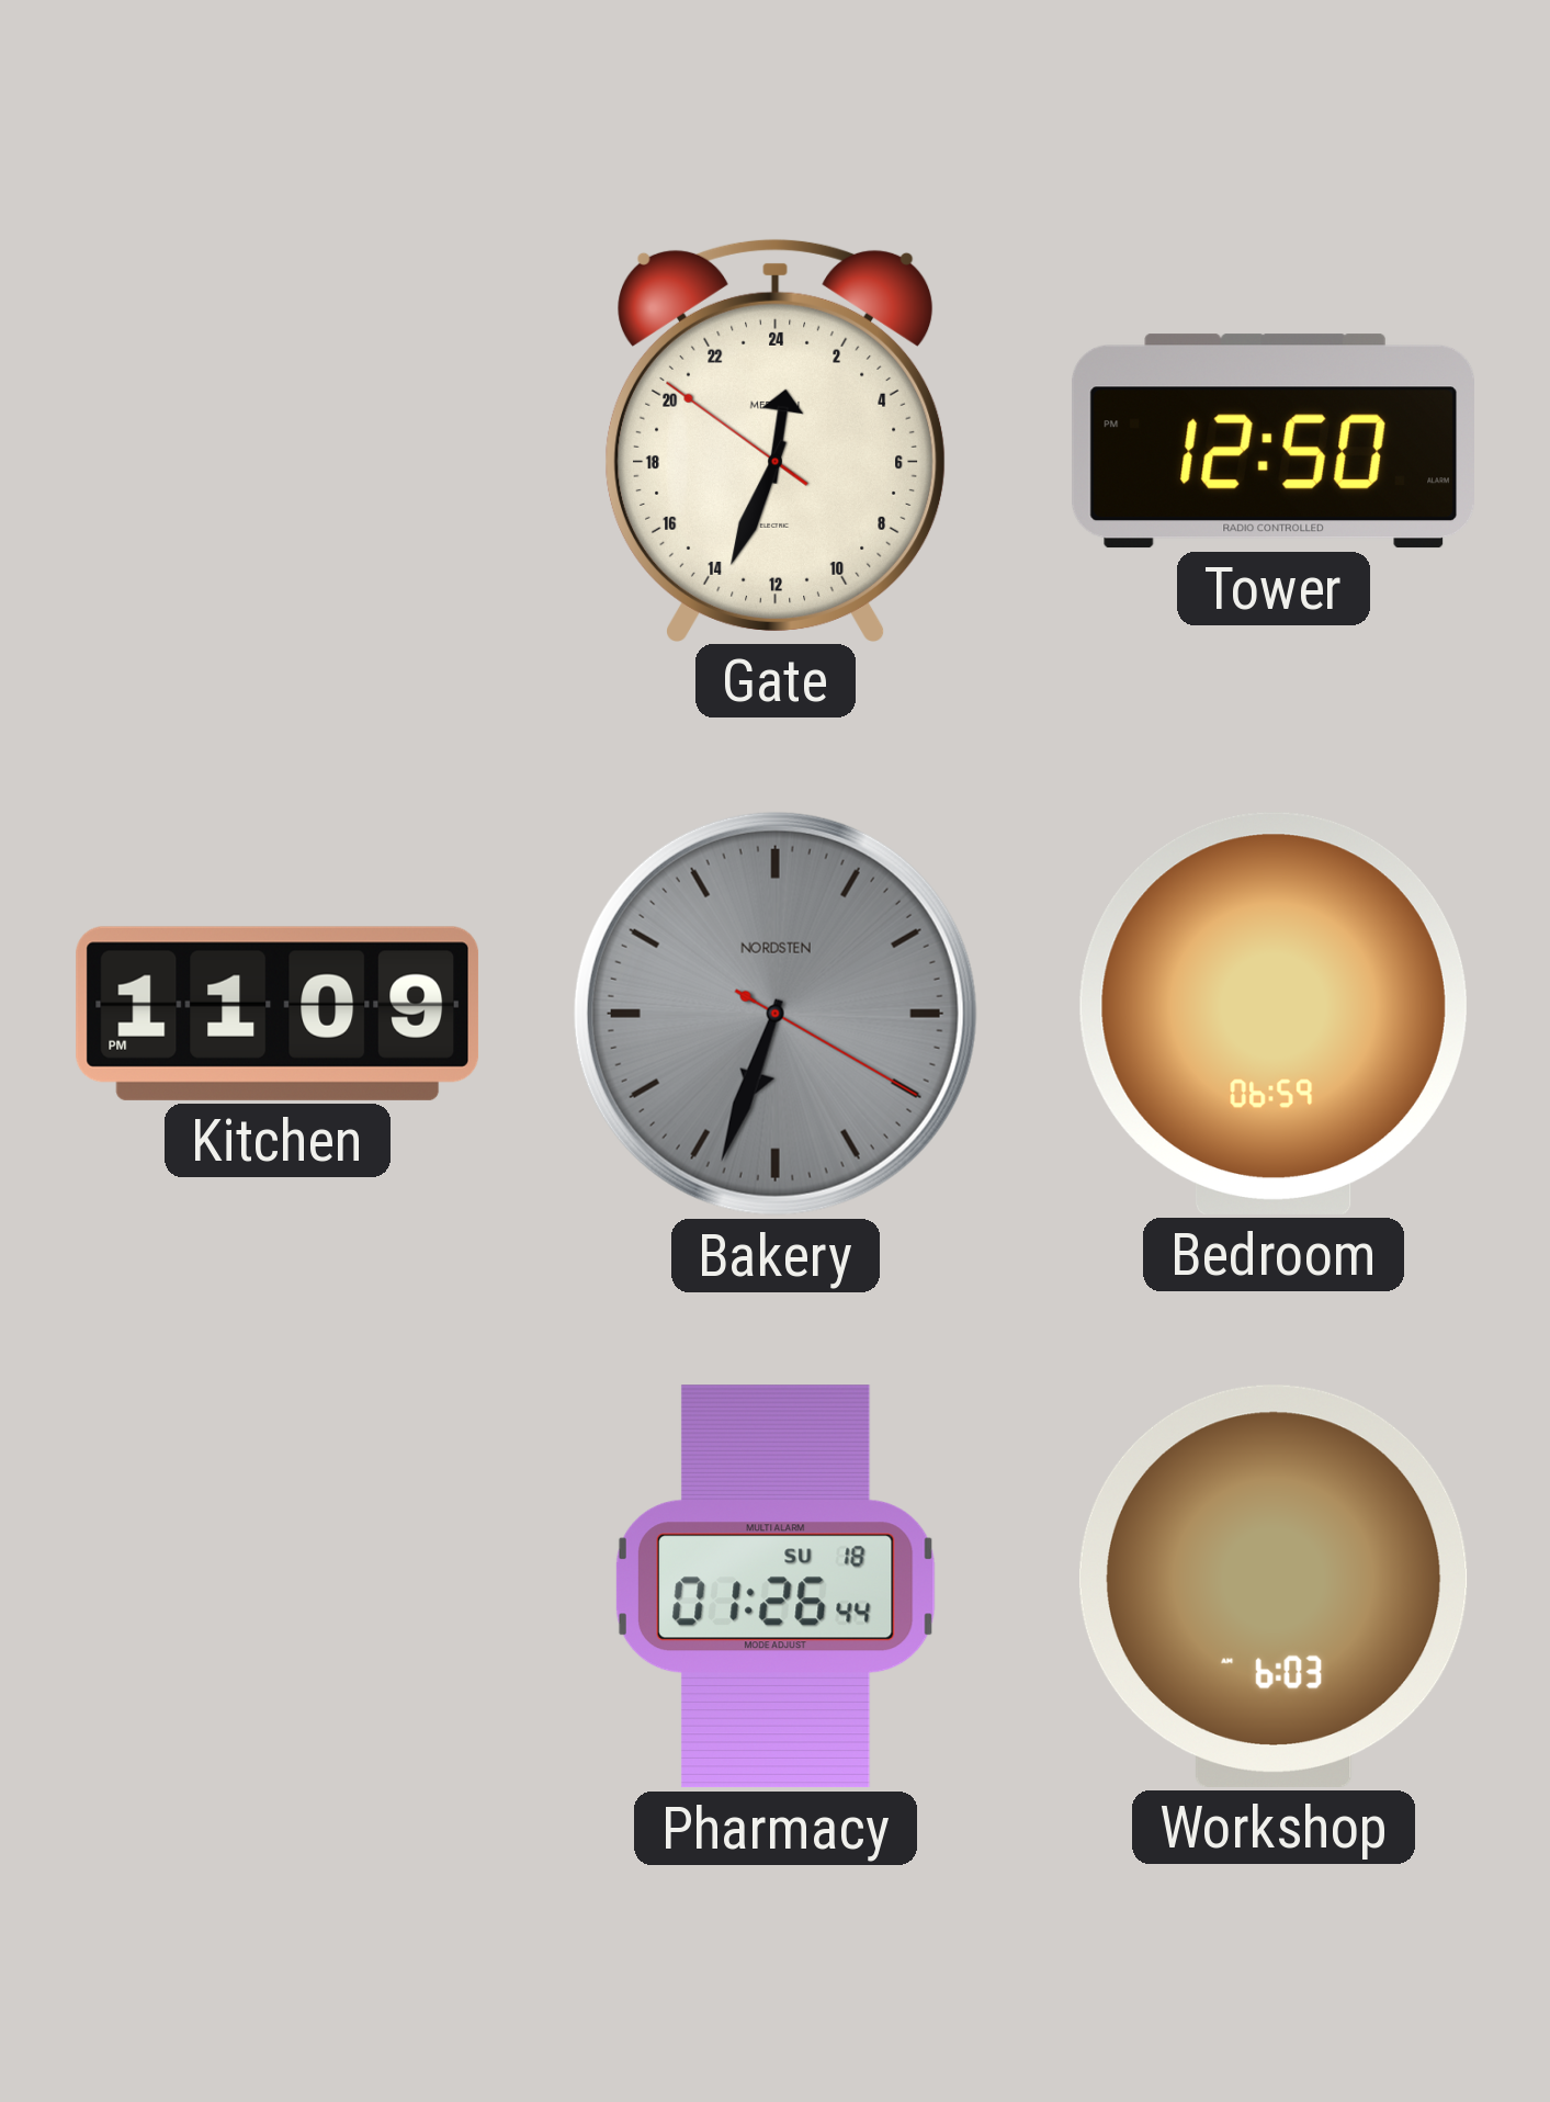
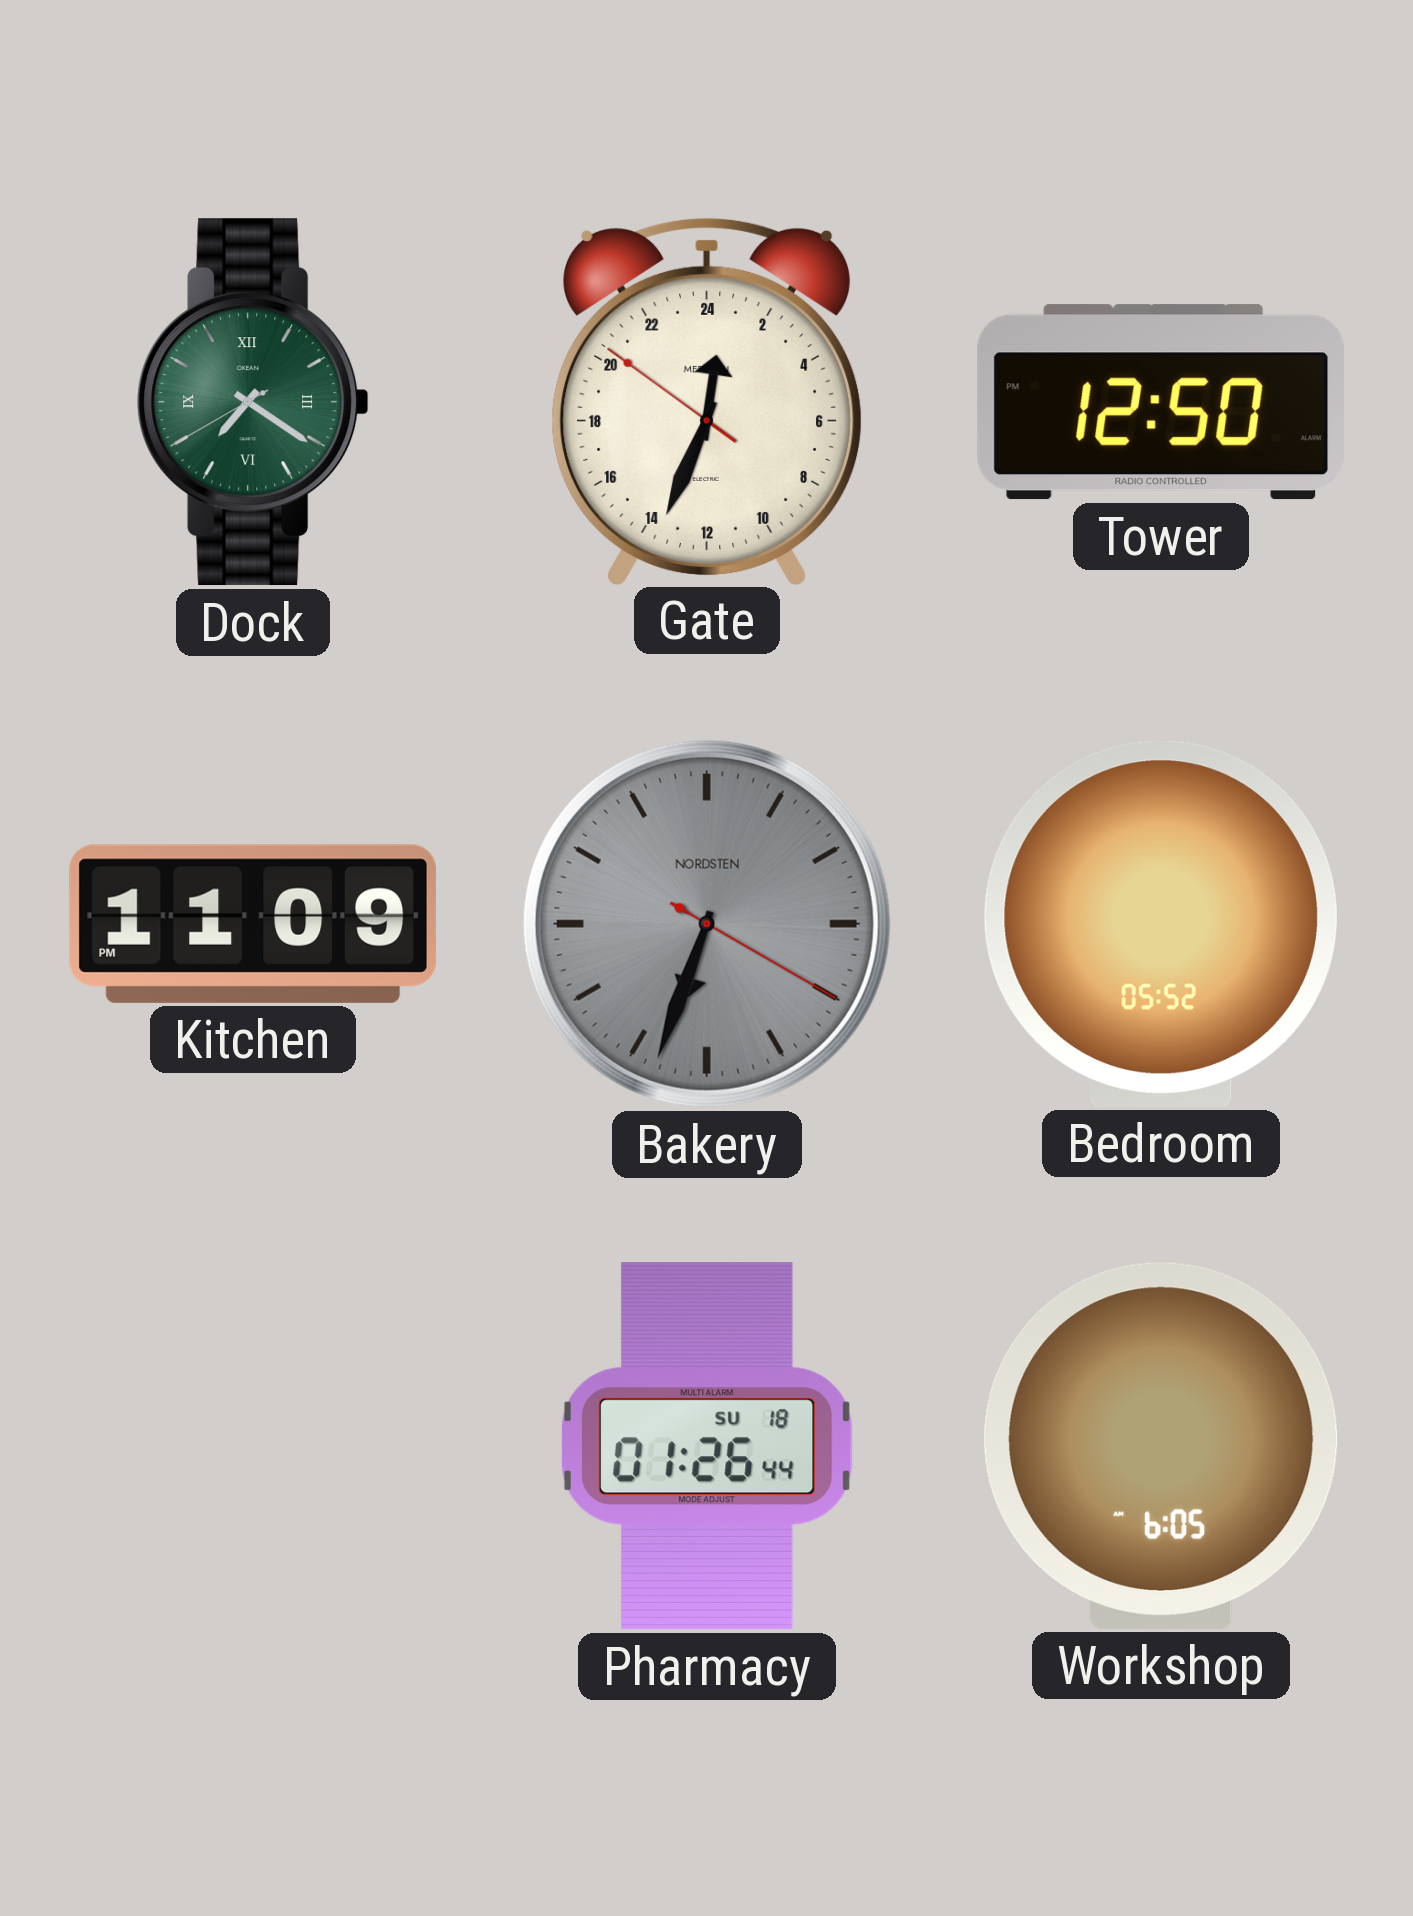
Dock: none -> 7:20 (253, 402)
Bedroom: 06:59 -> 05:52 (1161, 924)
Workshop: 6:03 -> 6:05 (1161, 1446)
